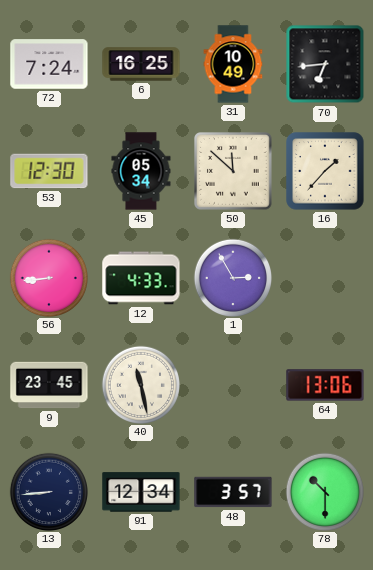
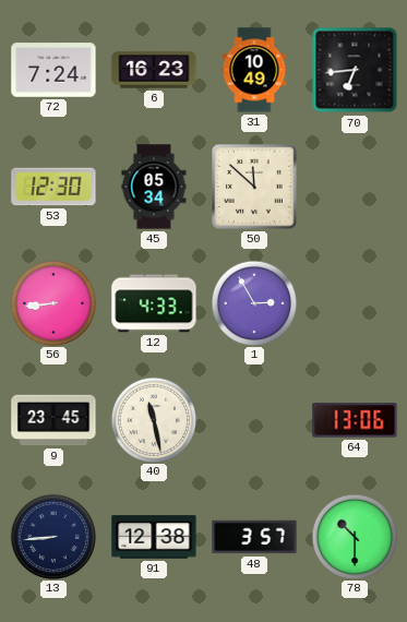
6: 16:25 -> 16:23 (154, 70)
16: 1:37 -> none (325, 171)
91: 12:34 -> 12:38 (154, 537)
